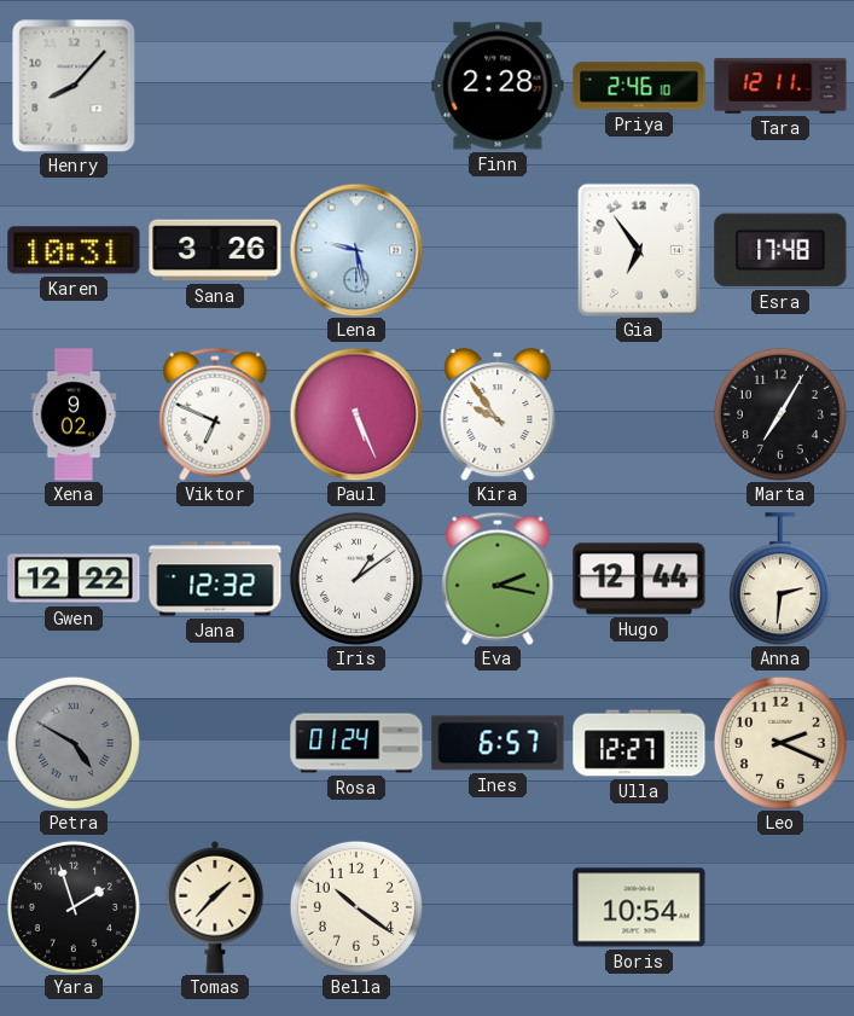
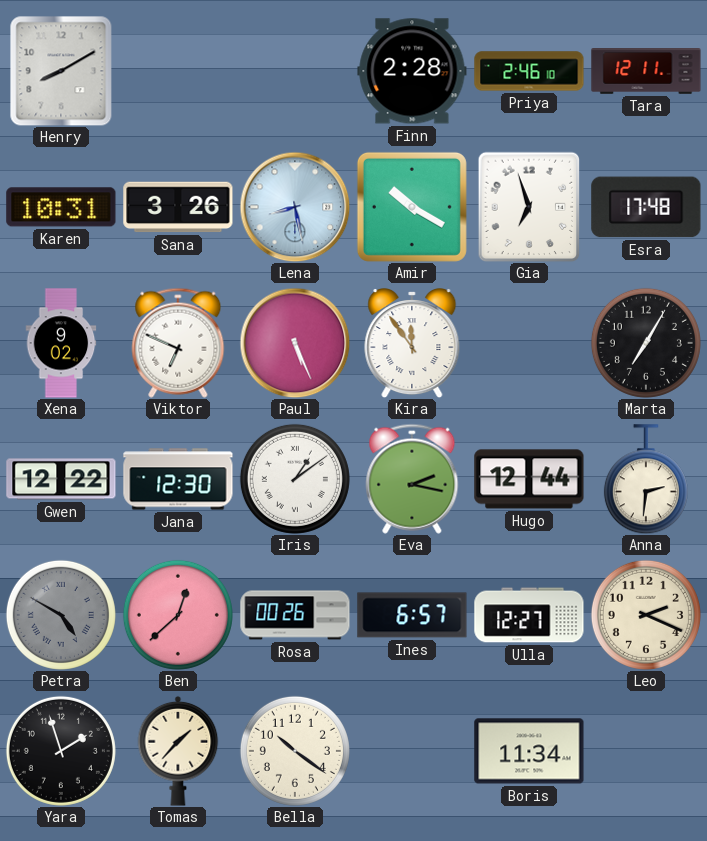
Henry: 8:07 -> 8:10 (61, 71)
Lena: 9:28 -> 8:28 (295, 207)
Amir: none -> 10:20 (412, 207)
Gia: 6:54 -> 6:57 (529, 207)
Kira: 9:54 -> 11:54 (412, 344)
Jana: 12:32 -> 12:30 (178, 479)
Ben: none -> 12:38 (178, 615)
Rosa: 01:24 -> 00:26 (295, 615)
Boris: 10:54 -> 11:34 (529, 751)
